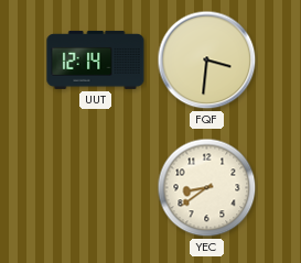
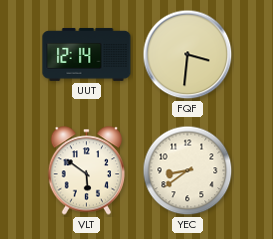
VLT: none -> 5:51 (87, 171)
